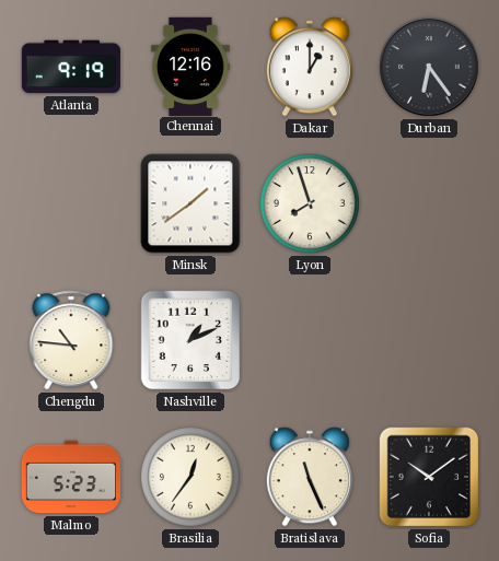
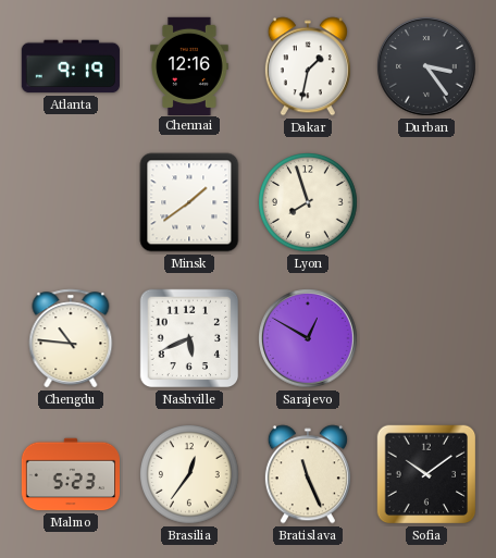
Dakar: 1:00 -> 1:32 (308, 66)
Durban: 6:24 -> 3:24 (427, 67)
Nashville: 1:11 -> 5:41 (189, 338)
Sarajevo: none -> 12:50 (309, 339)
